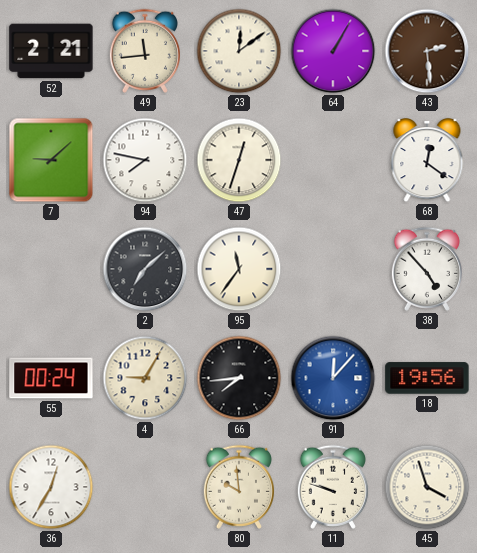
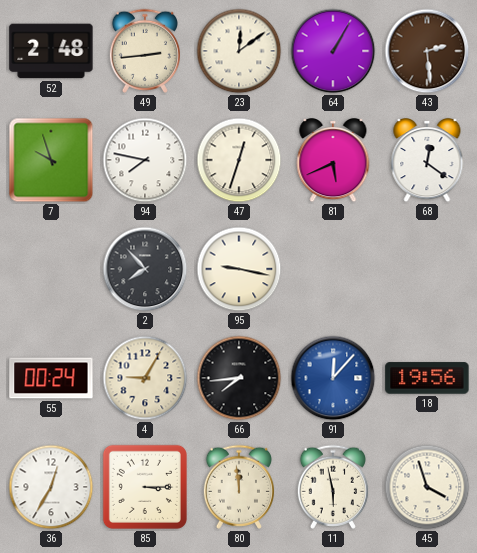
52: 2:21 -> 2:48 (51, 51)
49: 11:44 -> 2:44 (144, 51)
7: 9:08 -> 9:57 (51, 160)
81: none -> 5:41 (333, 160)
2: 7:08 -> 7:53 (145, 269)
95: 11:36 -> 9:17 (239, 269)
38: 4:53 -> none (426, 269)
85: none -> 3:15 (145, 487)
80: 9:59 -> 11:59 (238, 487)
11: 9:48 -> 5:58 (332, 487)
